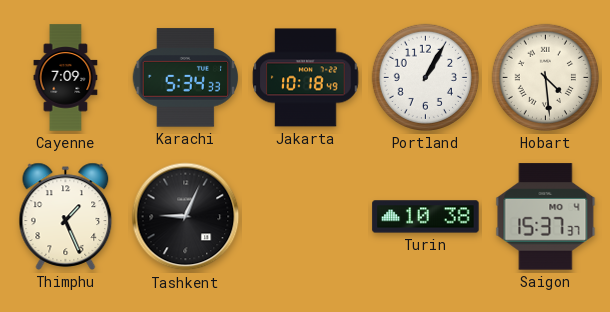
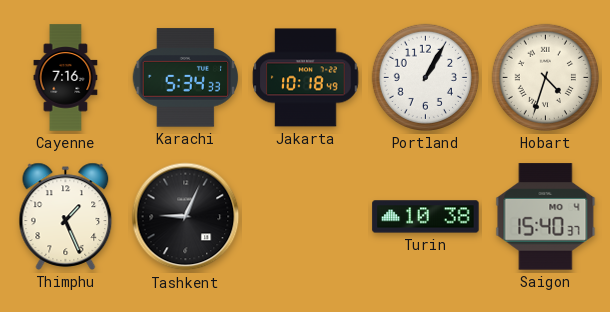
Cayenne: 7:09 -> 7:16 (66, 78)
Hobart: 4:29 -> 4:33 (545, 77)
Saigon: 15:37 -> 15:40 (546, 217)
